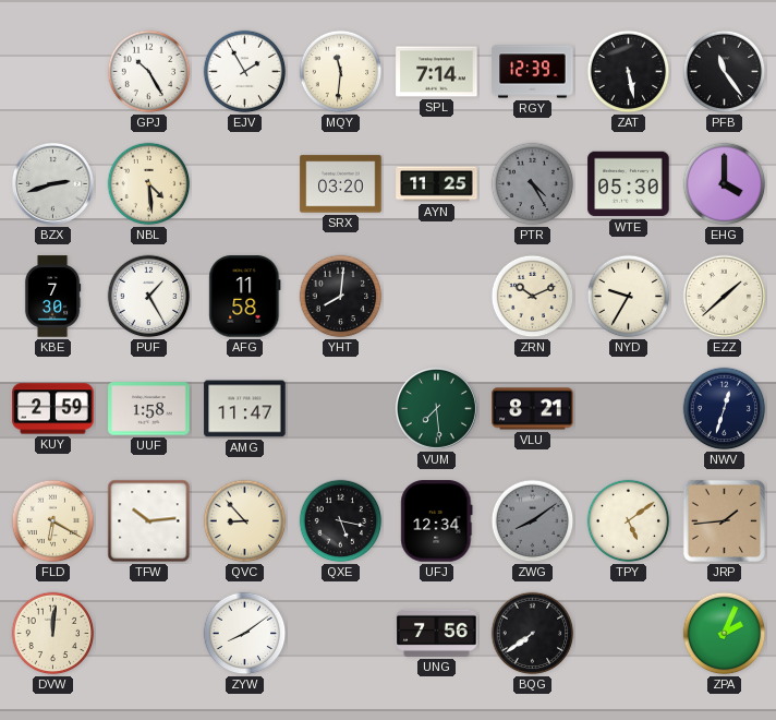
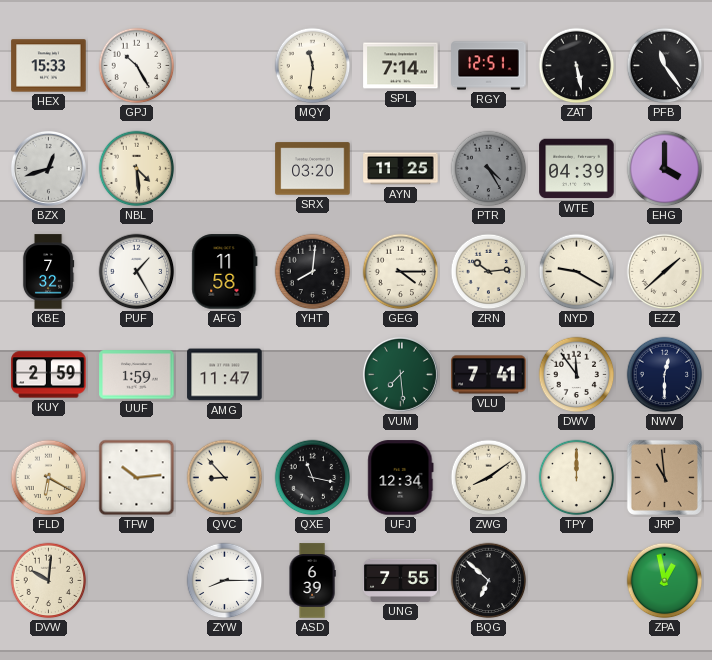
HEX: none -> 15:33 (49, 66)
EJV: 1:55 -> none (245, 72)
RGY: 12:39 -> 12:51 (489, 66)
BZX: 2:42 -> 12:42 (48, 168)
WTE: 05:30 -> 04:39 (577, 169)
KBE: 7:30 -> 7:32 (48, 272)
GEG: none -> 4:15 (401, 272)
ZRN: 10:11 -> 10:14 (489, 272)
NYD: 9:35 -> 9:20 (577, 272)
UUF: 1:58 -> 1:59 (137, 375)
VLU: 8:21 -> 7:41 (489, 375)
DWV: none -> 11:54 (577, 375)
NWV: 12:33 -> 12:30 (665, 375)
QXE: 5:17 -> 11:17 (313, 478)
ZWG dial: grey -> cream (489, 478)
TPY: 5:09 -> 12:00 (577, 478)
JRP: 1:44 -> 10:59 (664, 477)
DVW: 12:01 -> 10:01 (49, 581)
ZYW: 8:09 -> 8:15 (225, 581)
ASD: none -> 6:39 (312, 581)
UNG: 7:56 -> 7:55 (401, 580)
BQG: 7:39 -> 6:52 (489, 581)
ZPA: 2:04 -> 12:58 (665, 581)
